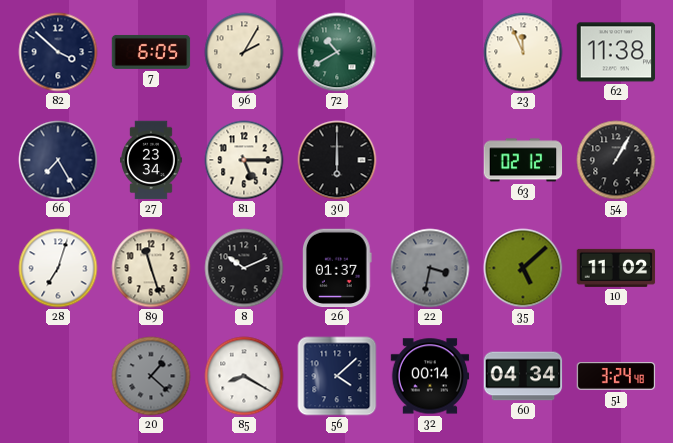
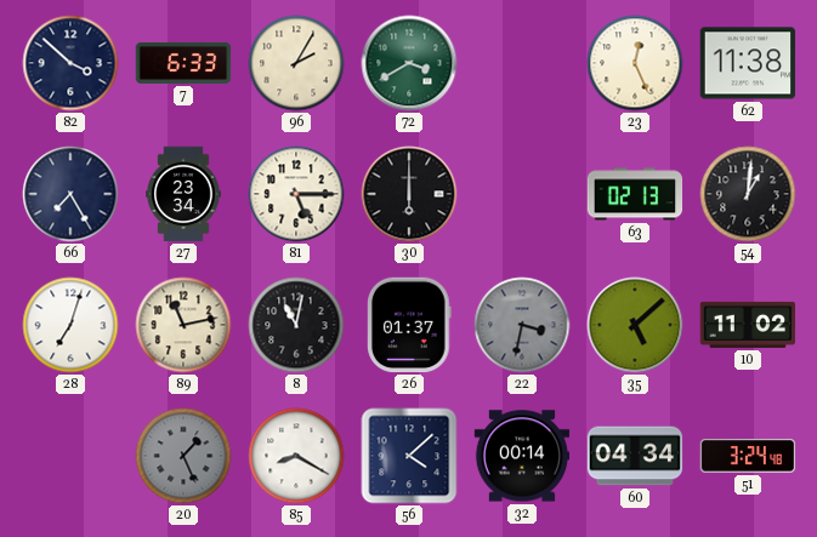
7: 6:05 -> 6:33 (183, 63)
72: 10:40 -> 3:40 (409, 63)
23: 11:56 -> 12:26 (635, 63)
63: 02:12 -> 02:13 (635, 194)
54: 1:05 -> 1:01 (748, 194)
89: 11:27 -> 11:13 (183, 325)
8: 10:11 -> 11:02 (296, 325)
20: 1:22 -> 1:26 (183, 456)
